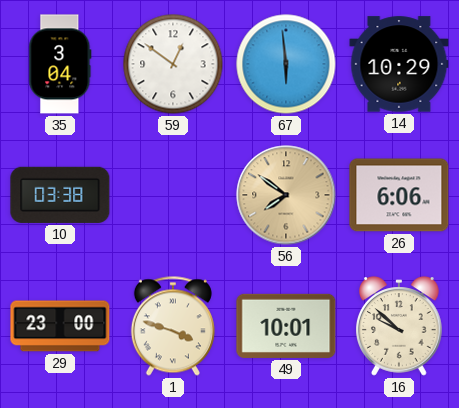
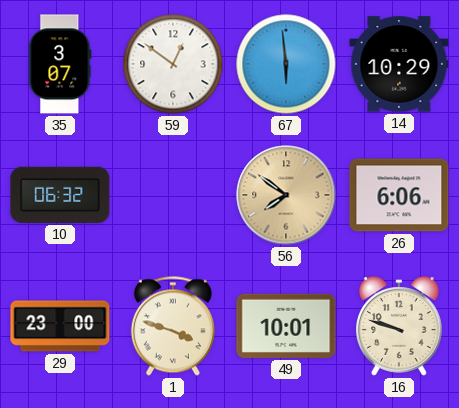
35: 3:04 -> 3:07 (60, 64)
10: 03:38 -> 06:32 (60, 195)
16: 9:52 -> 9:48 (400, 326)
